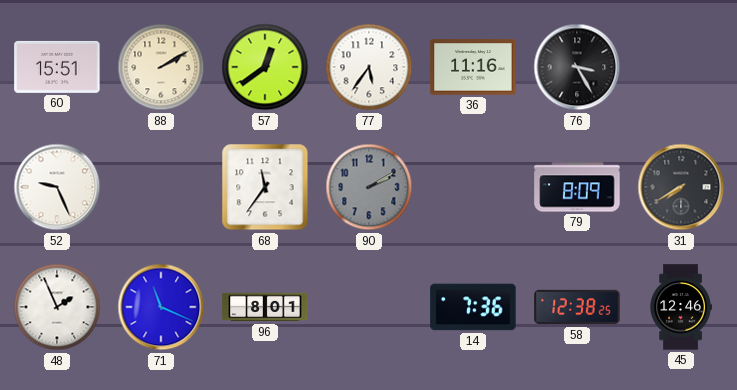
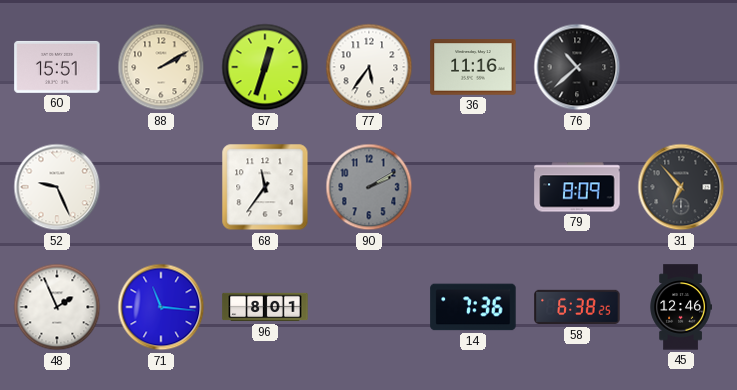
57: 12:39 -> 12:33 (265, 67)
76: 3:25 -> 10:38 (577, 67)
31: 7:40 -> 6:53 (681, 187)
71: 11:19 -> 11:16 (161, 307)
58: 12:38 -> 6:38 (577, 307)
